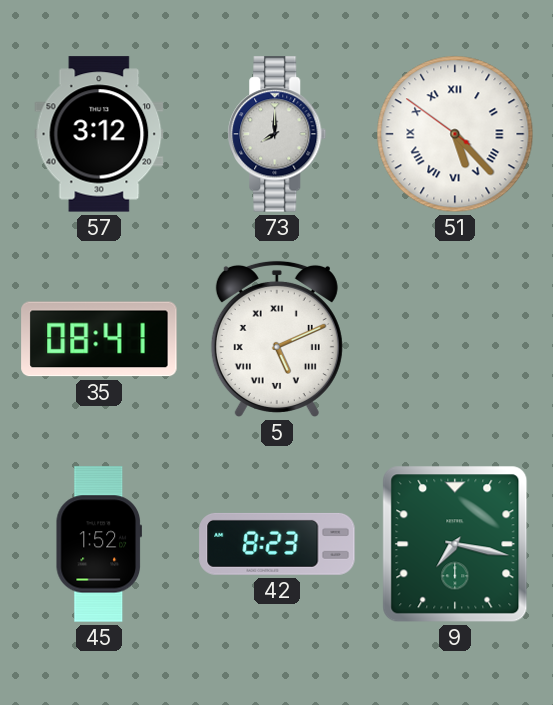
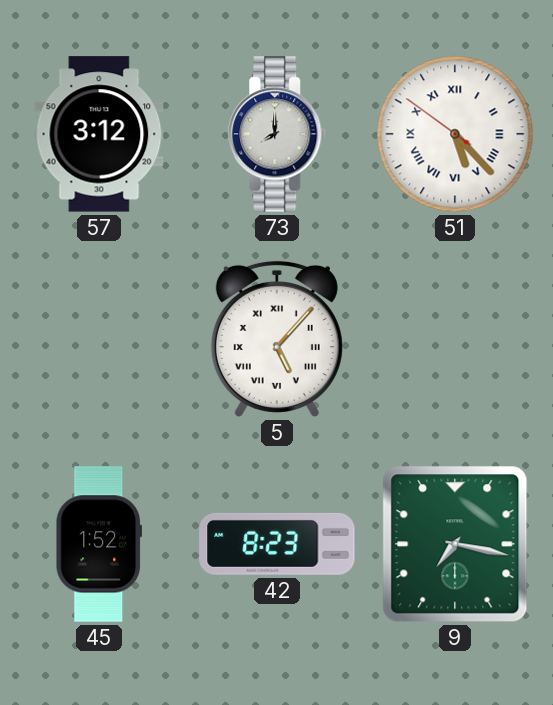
35: 08:41 -> none (99, 339)
5: 5:11 -> 5:07 (277, 339)
